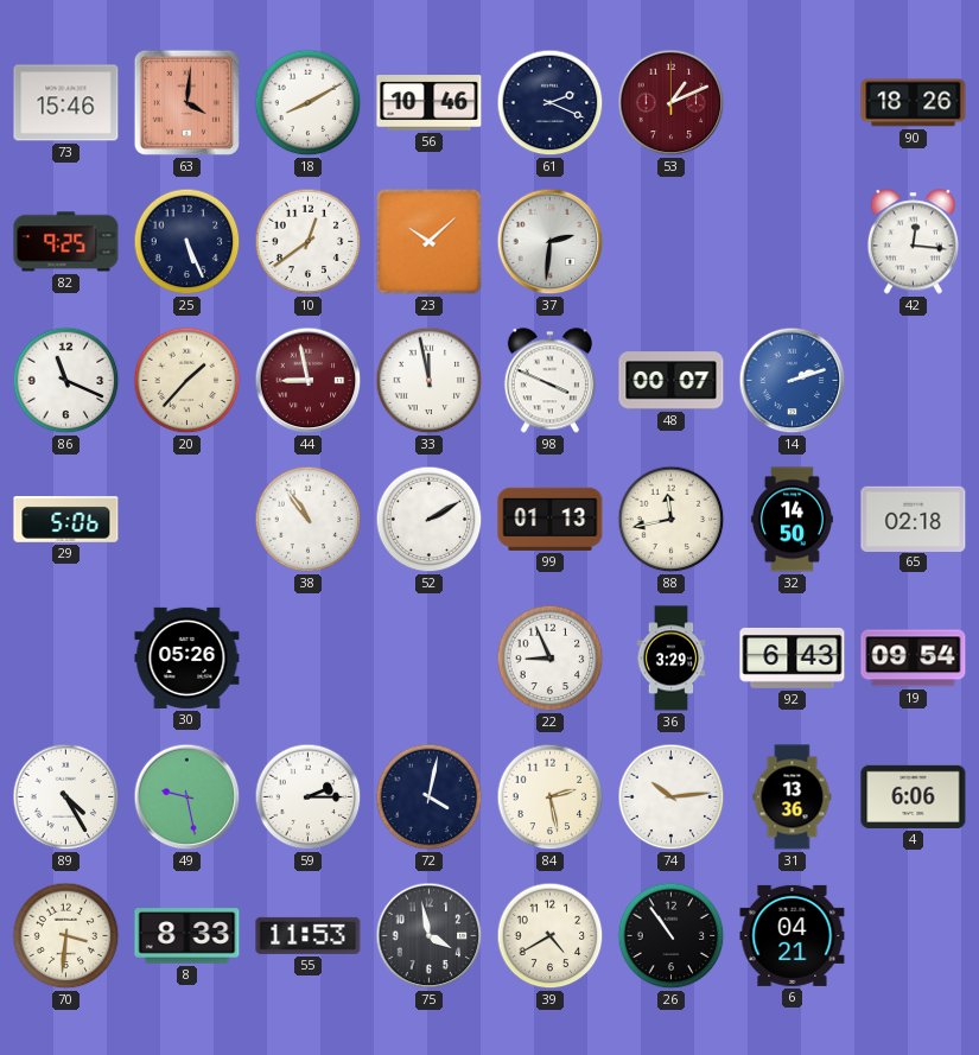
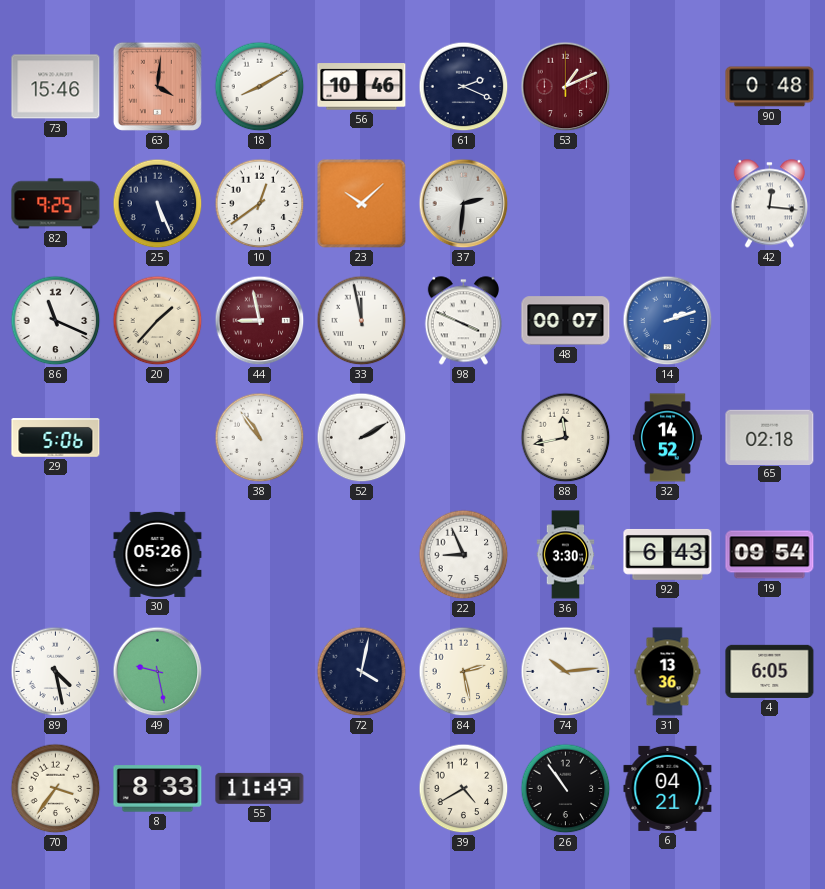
90: 18:26 -> 0:48 (770, 87)
99: 01:13 -> none (551, 519)
32: 14:50 -> 14:52 (667, 438)
36: 3:29 -> 3:30 (566, 555)
89: 4:25 -> 4:28 (56, 672)
59: 2:15 -> none (309, 797)
4: 6:06 -> 6:05 (770, 671)
70: 3:31 -> 3:36 (56, 789)
55: 11:53 -> 11:49 (260, 788)
75: 3:58 -> none (430, 936)
